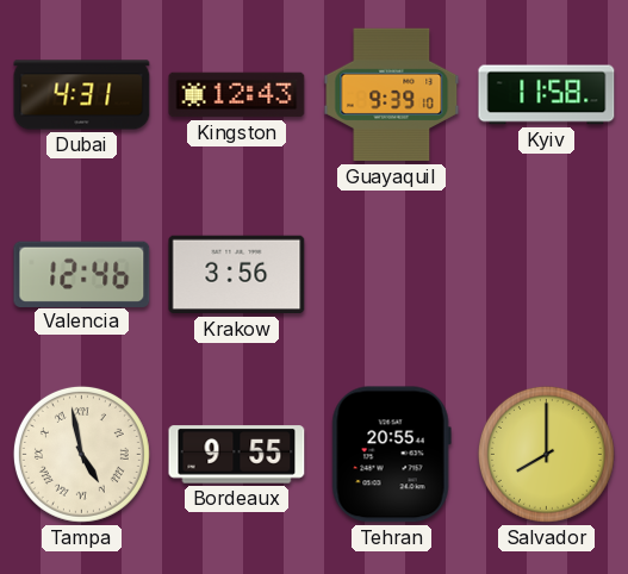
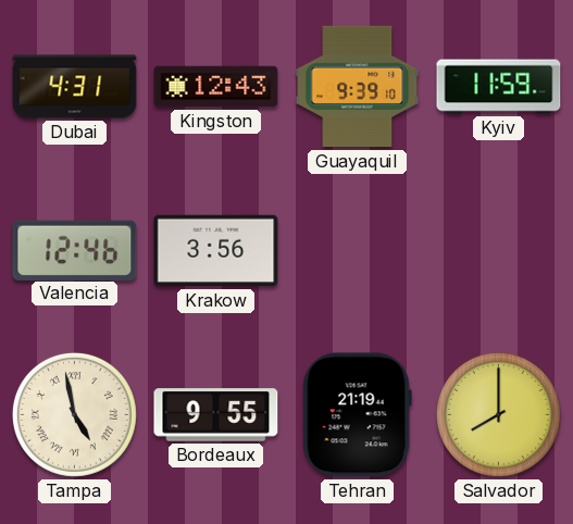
Kyiv: 11:58 -> 11:59 (499, 87)
Tehran: 20:55 -> 21:19 (357, 415)
